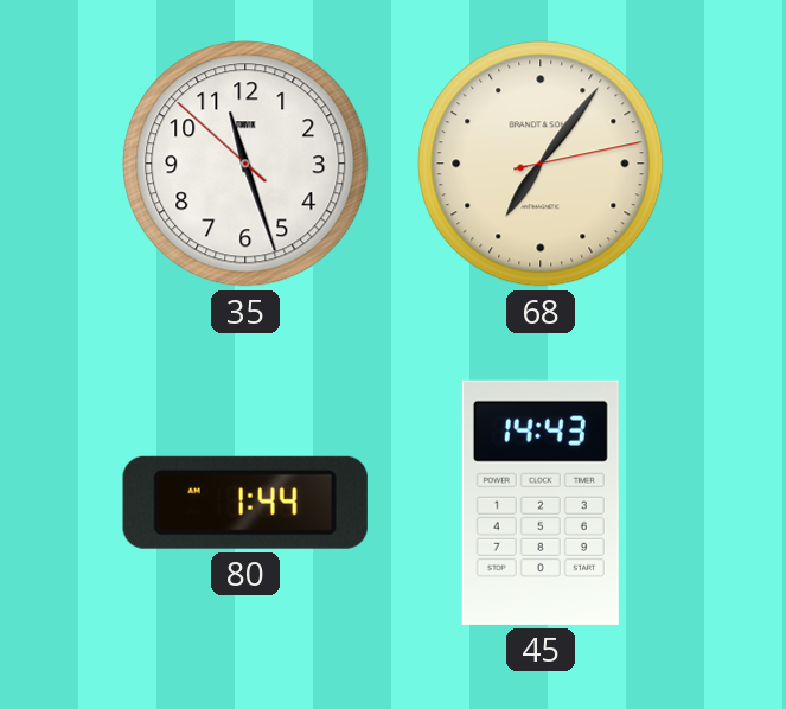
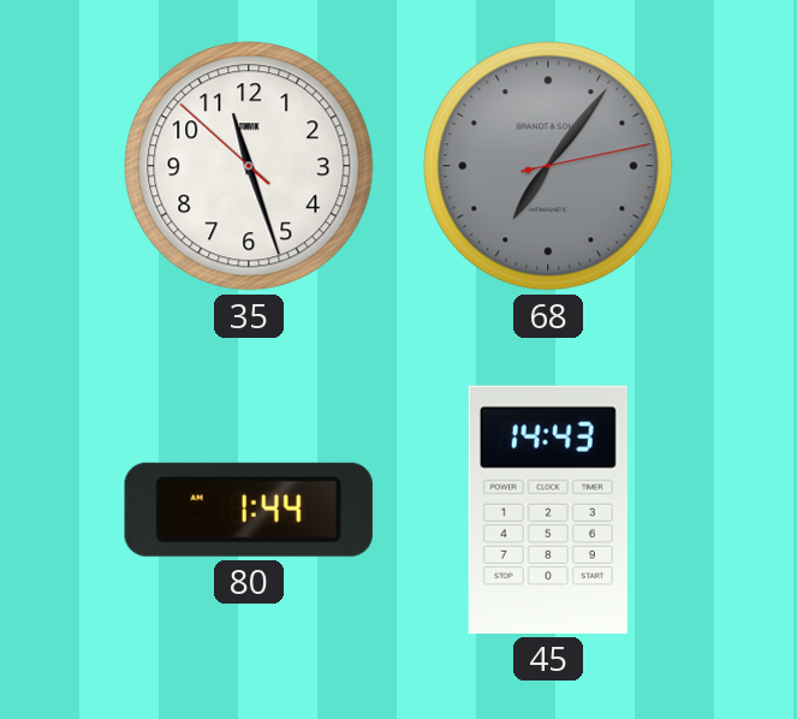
68 dial: cream -> grey (548, 166)
